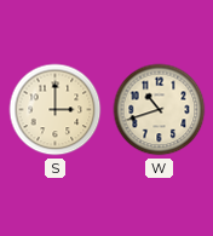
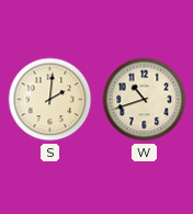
S: 3:00 -> 2:01 (50, 100)
